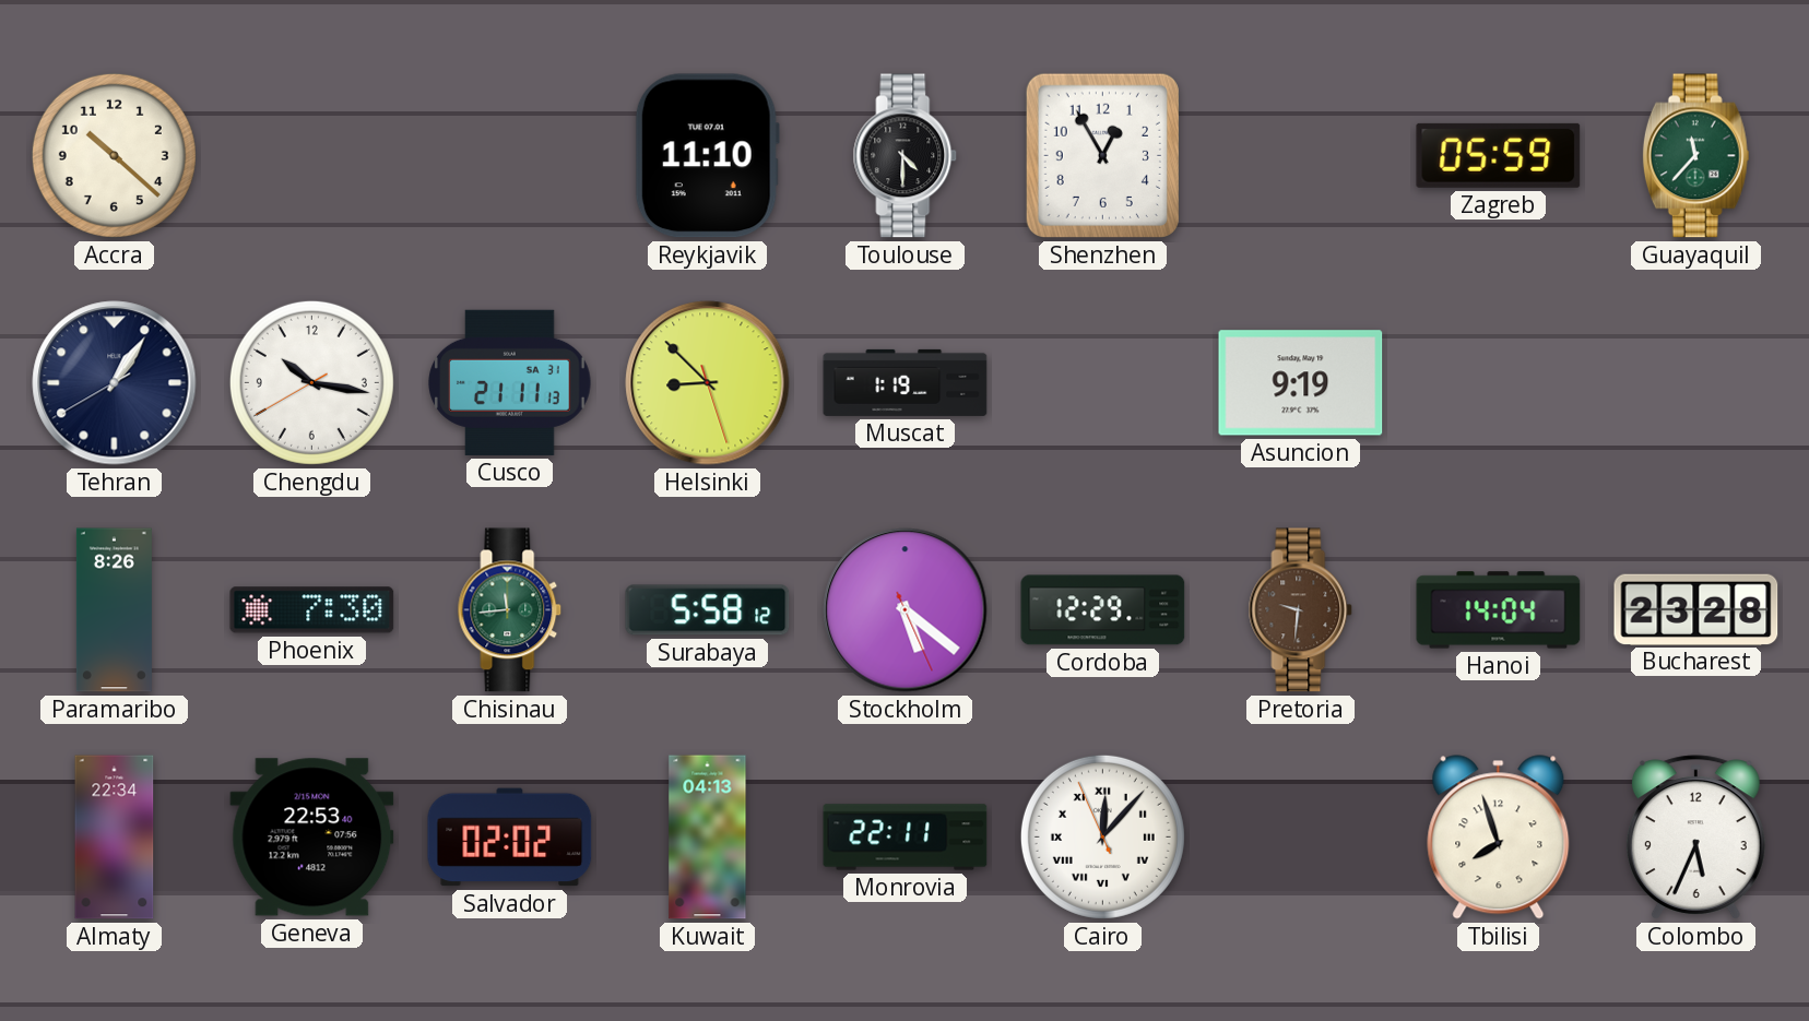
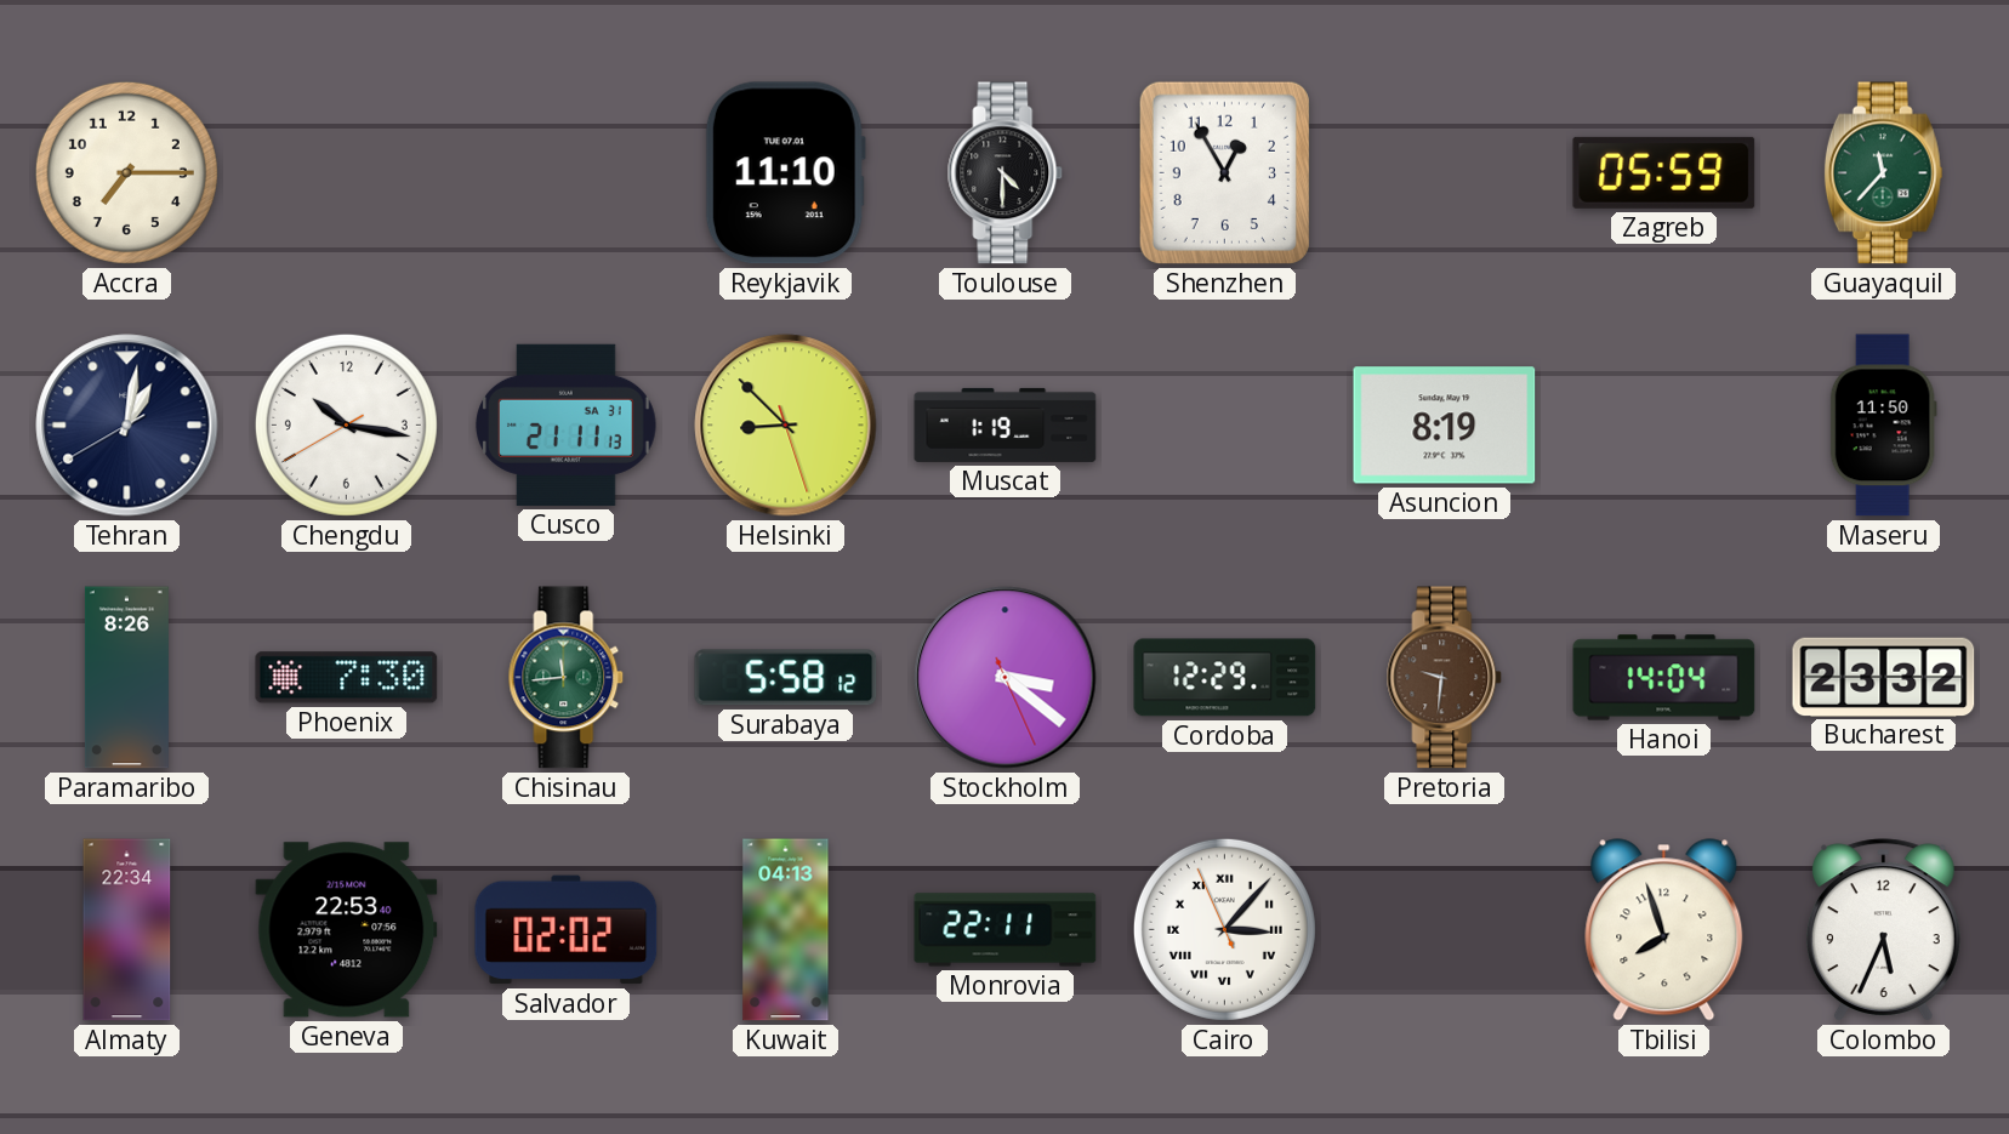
Accra: 10:22 -> 7:15 (126, 172)
Tehran: 1:05 -> 1:01 (127, 426)
Asuncion: 9:19 -> 8:19 (1445, 426)
Maseru: none -> 11:50 (1883, 426)
Stockholm: 5:21 -> 3:21 (1006, 678)
Bucharest: 23:28 -> 23:32 (1884, 677)
Cairo: 12:06 -> 3:06 (1224, 929)
